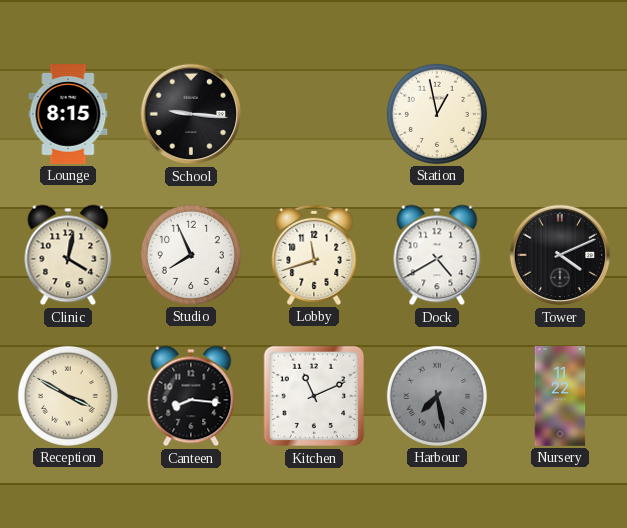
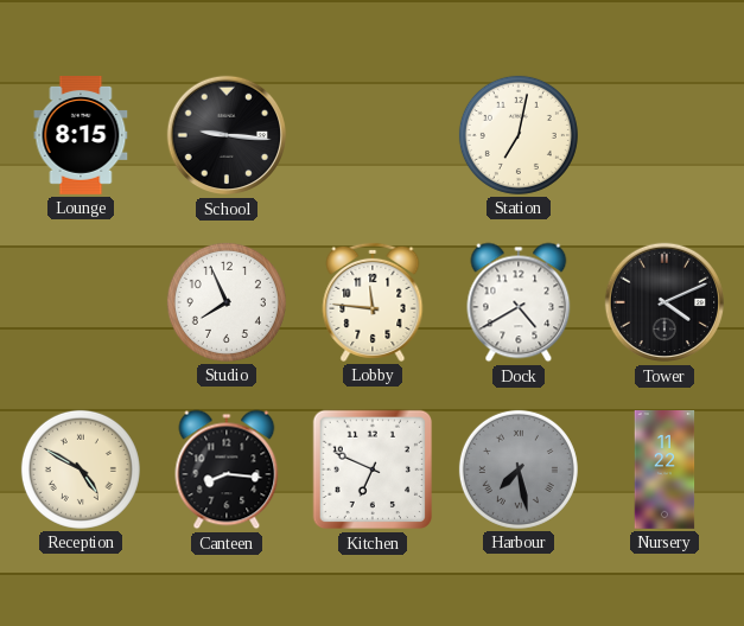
Station: 12:58 -> 7:02 (519, 135)
Clinic: 4:02 -> none (68, 255)
Lobby: 11:42 -> 11:46 (373, 302)
Reception: 3:50 -> 4:50 (81, 469)
Kitchen: 11:11 -> 6:49 (373, 469)
